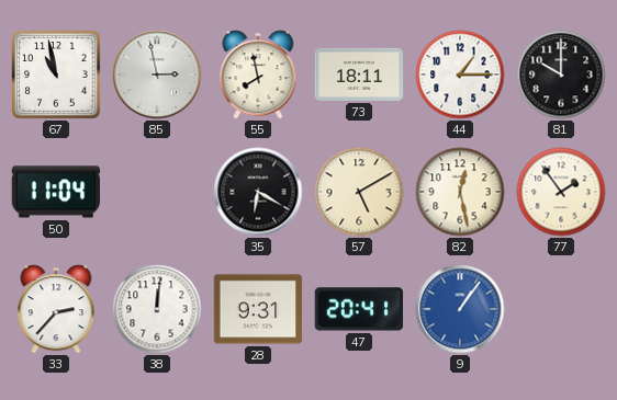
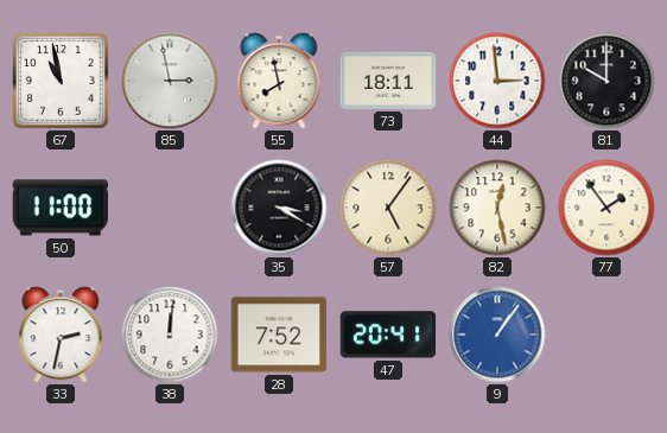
44: 1:15 -> 2:59 (497, 81)
50: 11:04 -> 11:00 (61, 208)
35: 6:20 -> 3:20 (279, 208)
57: 5:10 -> 5:06 (388, 208)
33: 2:37 -> 2:32 (61, 335)
28: 9:31 -> 7:52 (279, 335)
